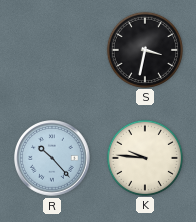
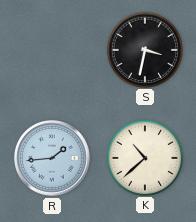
R: 10:23 -> 1:44 (53, 159)
K: 9:46 -> 10:38 (144, 157)
